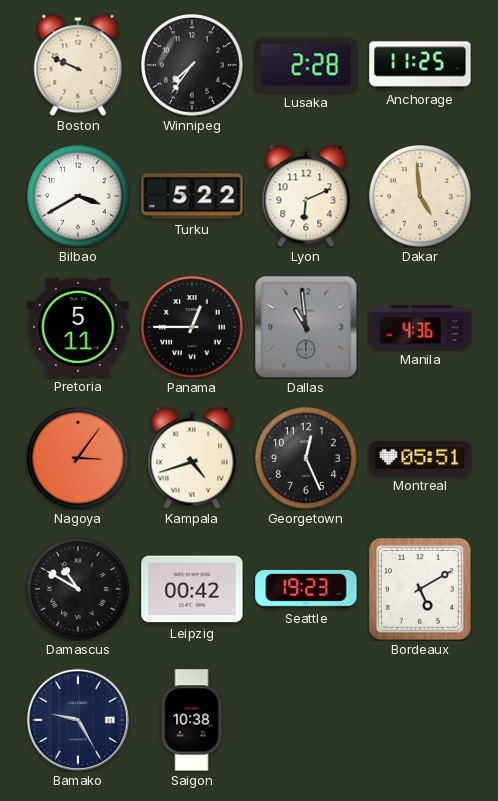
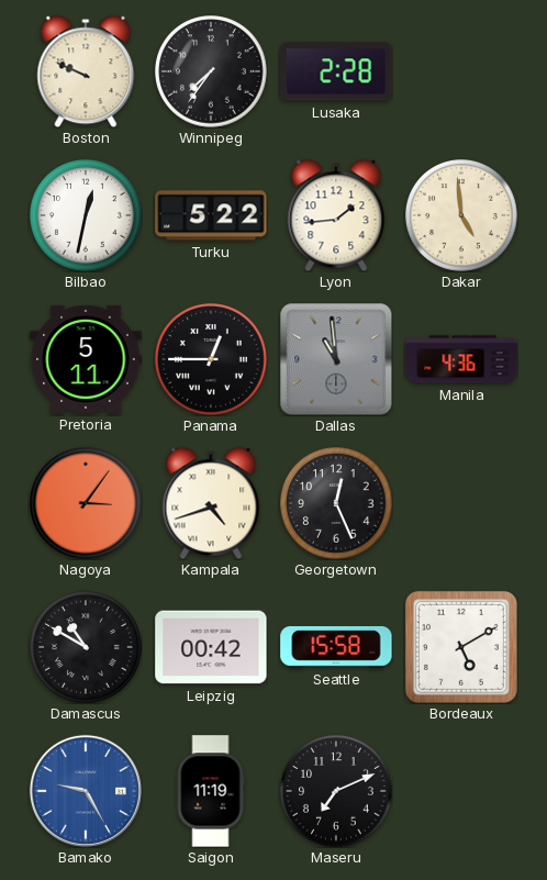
Anchorage: 11:25 -> none (420, 65)
Bilbao: 3:40 -> 12:32 (86, 215)
Lyon: 6:11 -> 1:44 (336, 215)
Montreal: 05:51 -> none (420, 458)
Seattle: 19:23 -> 15:58 (336, 647)
Bamako dial: navy -> blue (86, 791)
Saigon: 10:38 -> 11:19 (211, 791)
Maseru: none -> 7:11 (336, 791)
